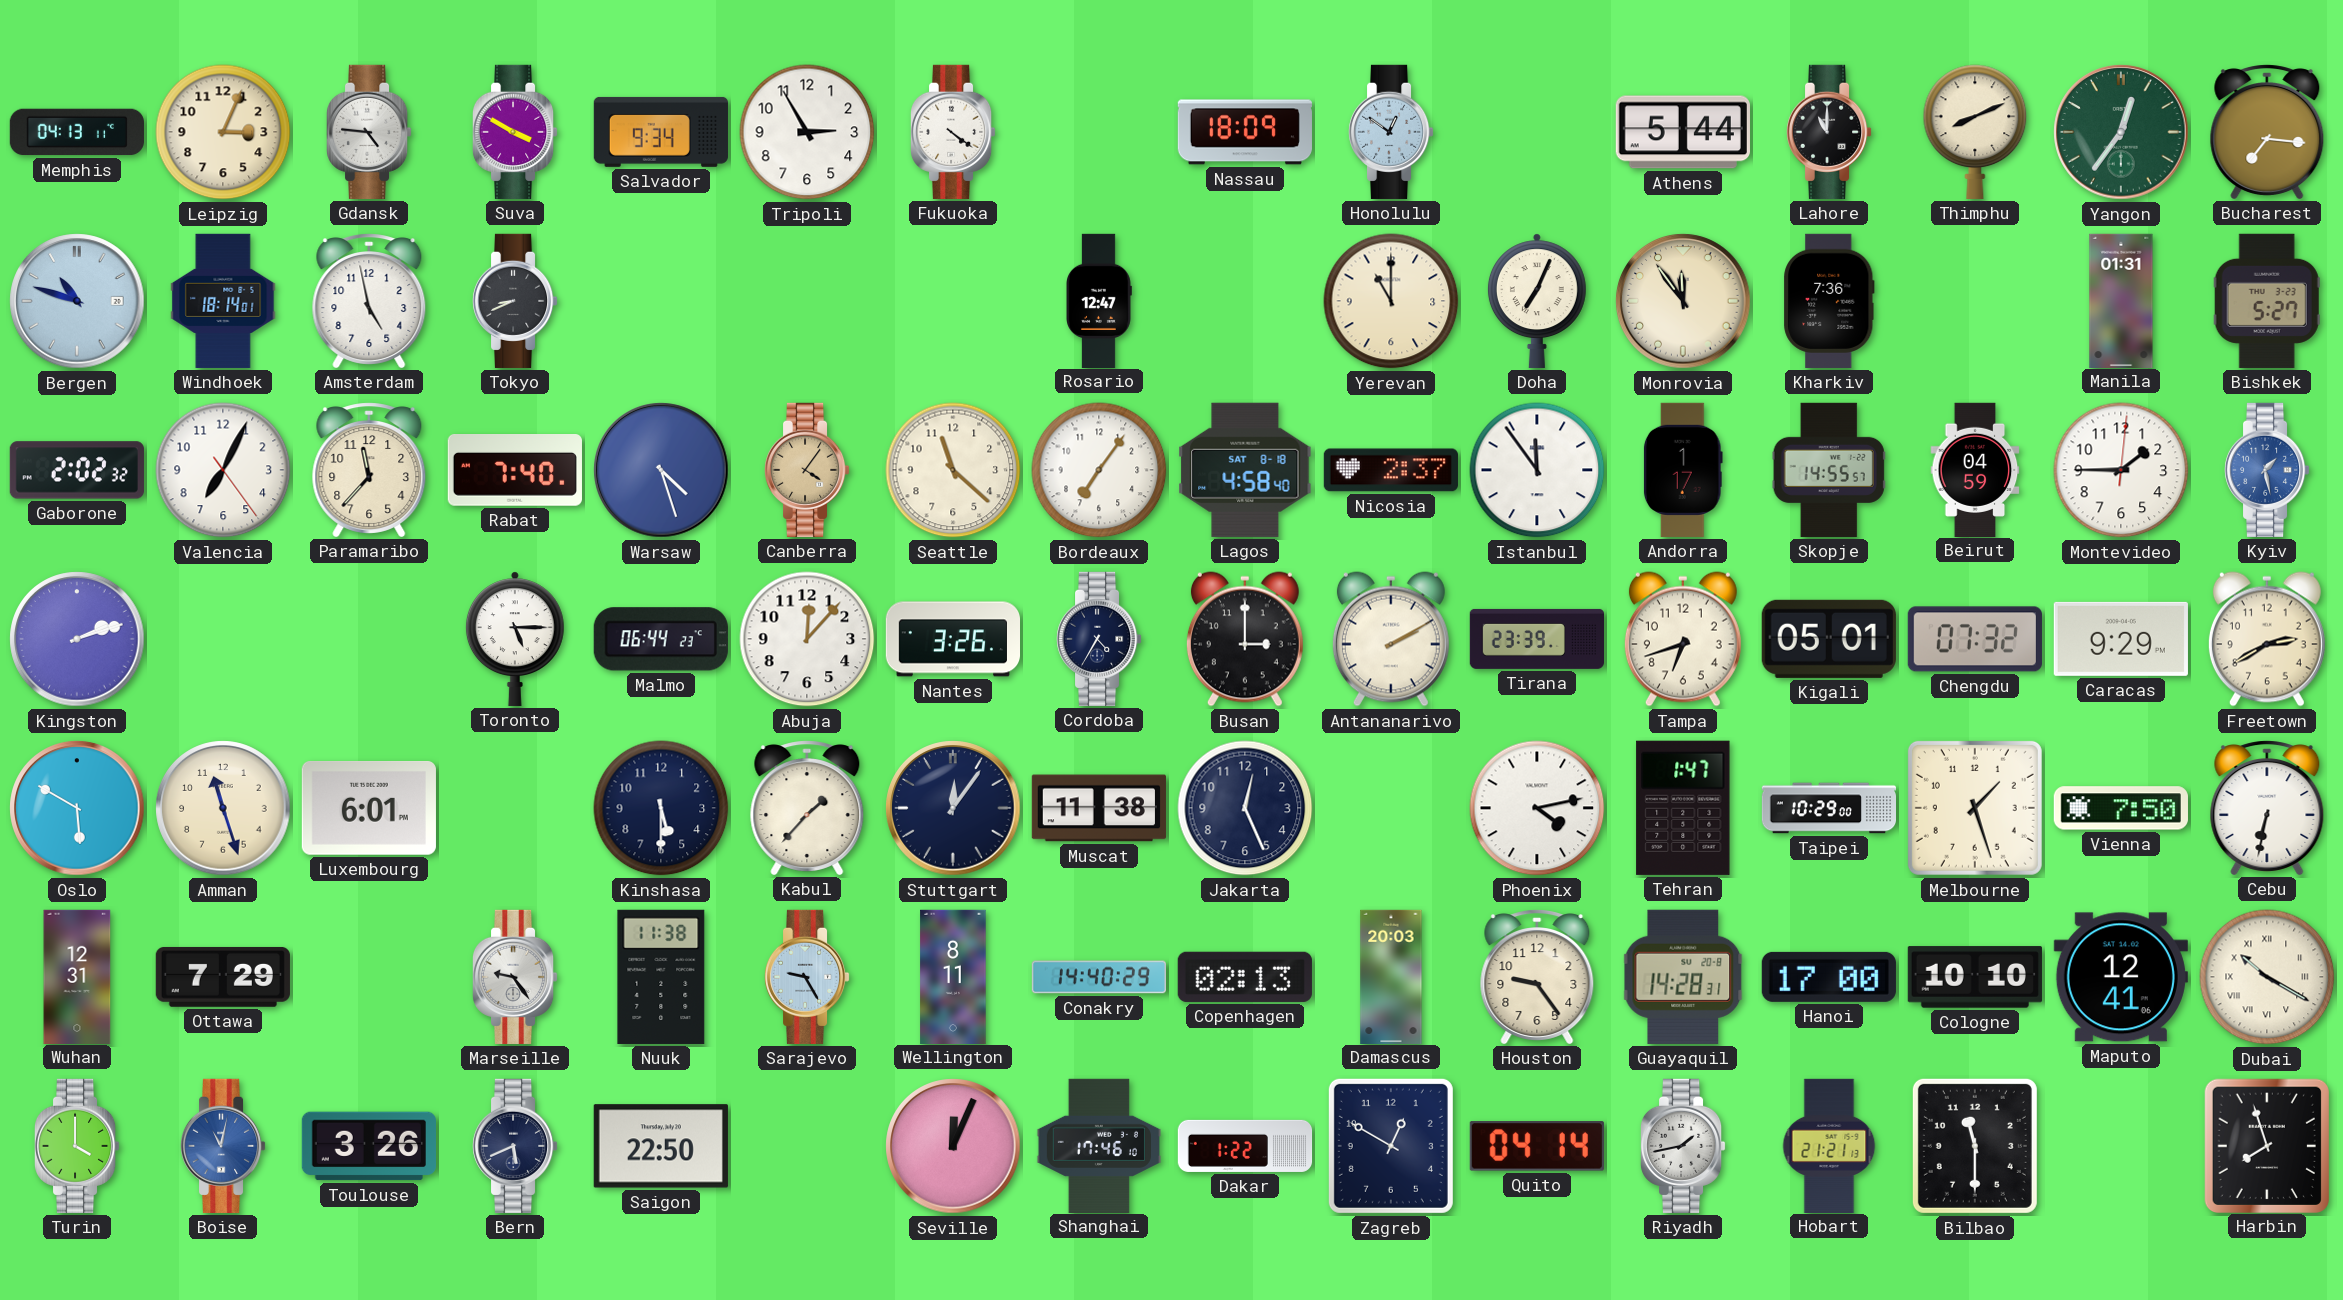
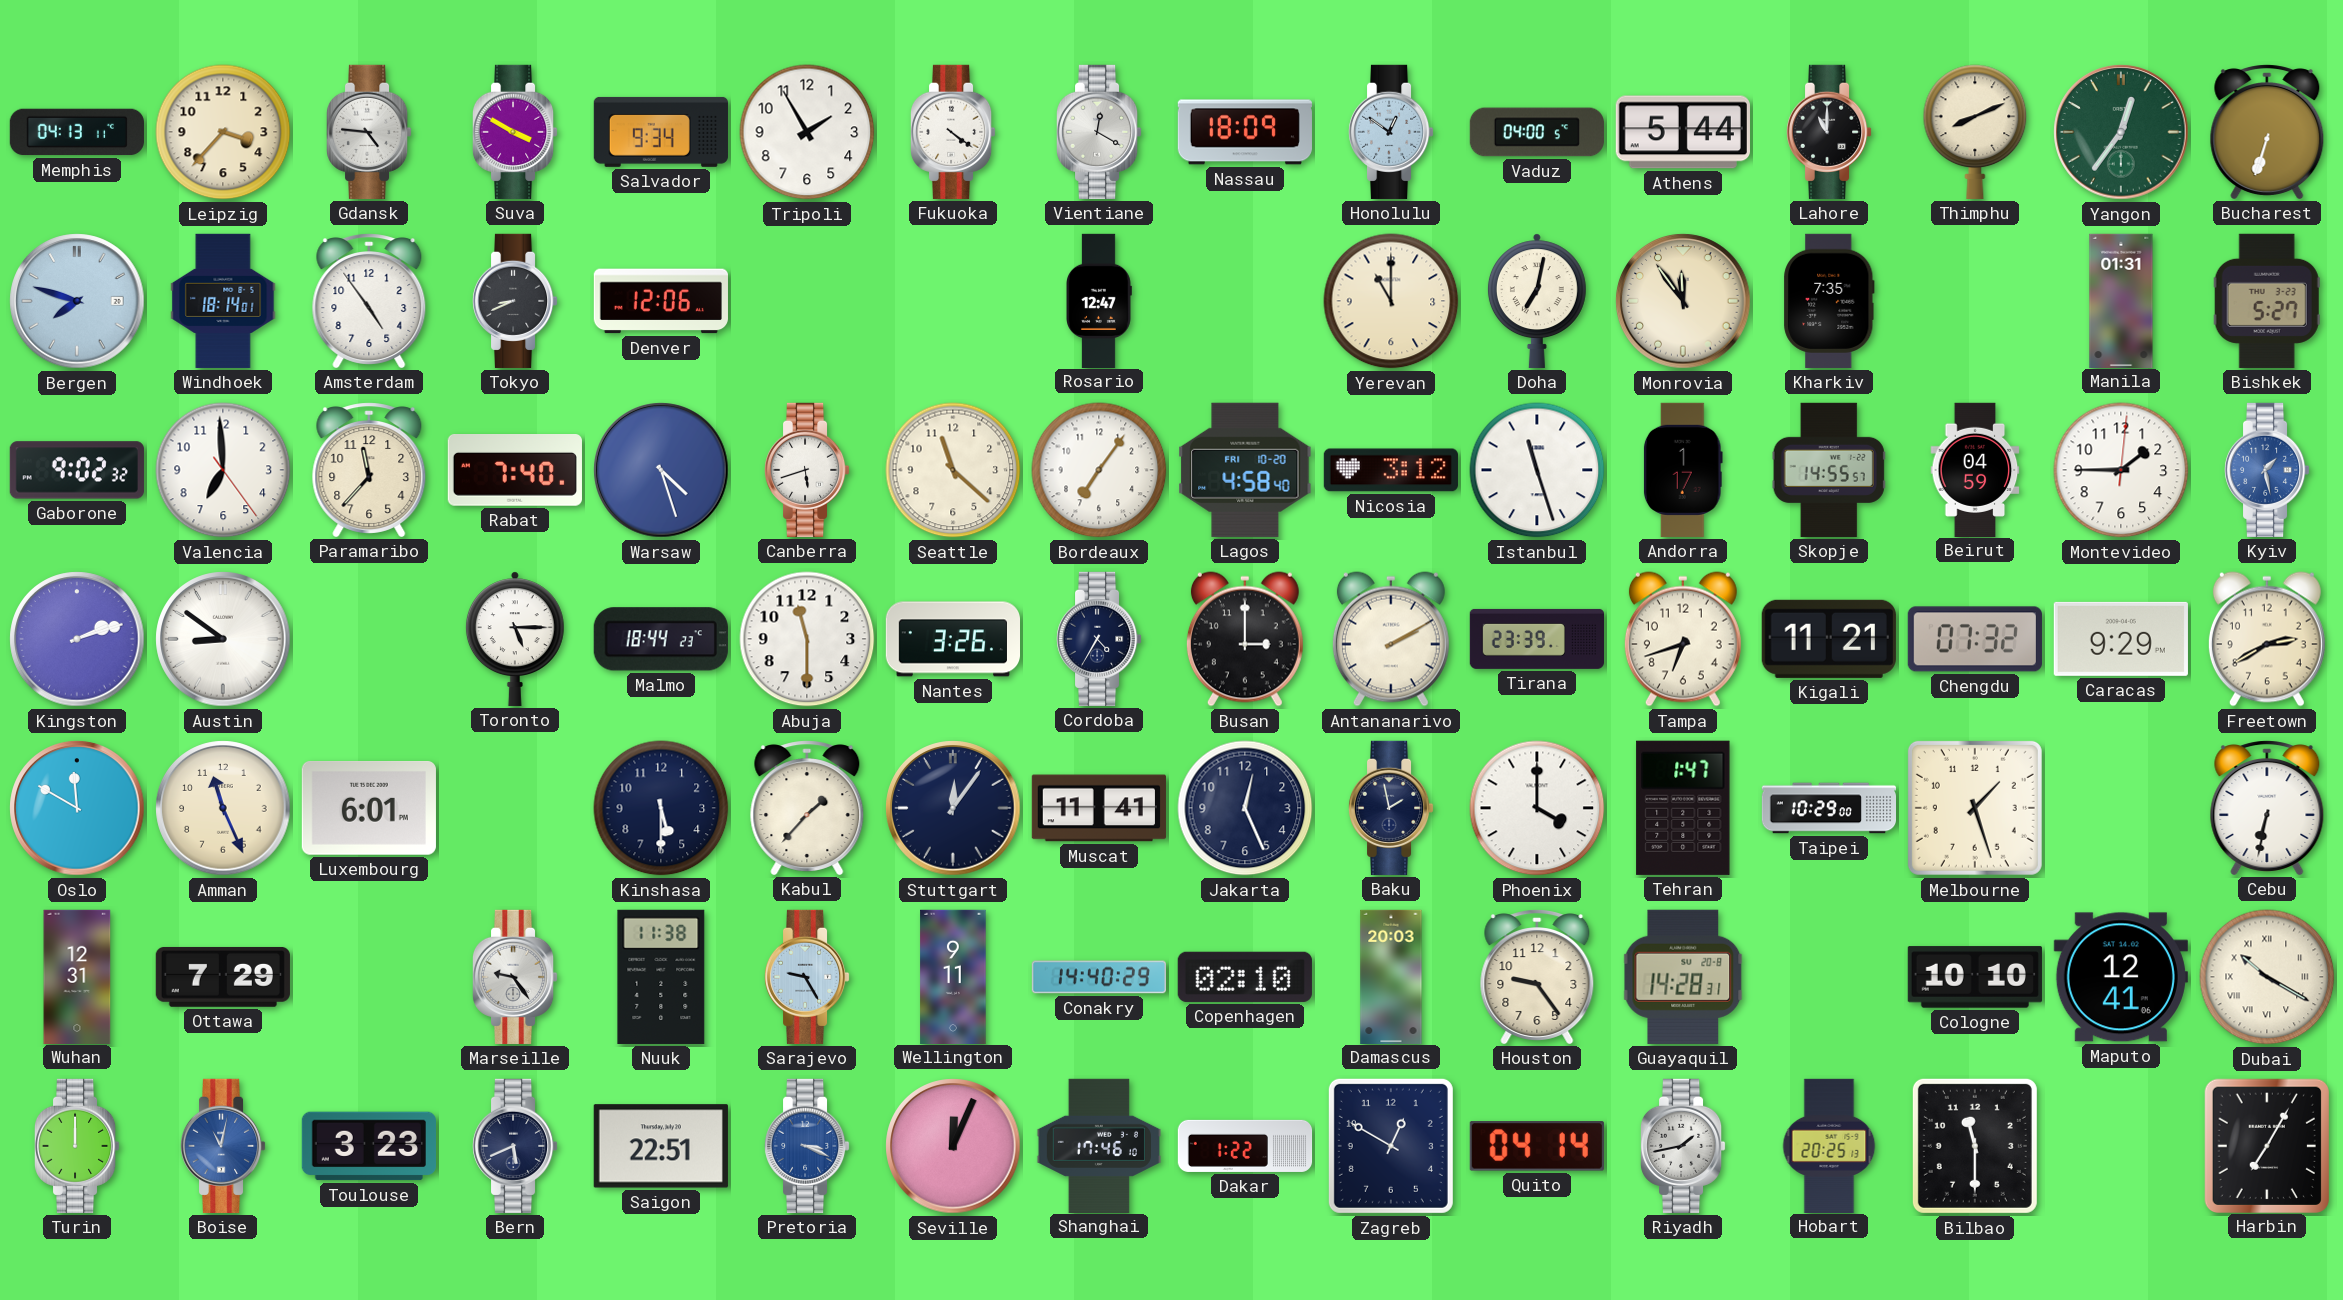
Leipzig: 3:04 -> 3:37 (223, 132)
Tripoli: 2:55 -> 1:55 (807, 132)
Vientiane: none -> 12:20 (1099, 132)
Vaduz: none -> 04:00 (1537, 132)
Bucharest: 7:16 -> 6:33 (2267, 132)
Bergen: 10:48 -> 7:48 (77, 301)
Amsterdam: 4:58 -> 4:54 (369, 301)
Denver: none -> 12:06 (661, 301)
Doha: 7:04 -> 7:02 (1537, 301)
Kharkiv: 7:36 -> 7:35 (1829, 301)
Gaborone: 2:02 -> 9:02 (77, 470)
Valencia: 7:04 -> 6:59 (223, 470)
Canberra: 4:06 -> 5:42 (807, 470)
Canberra dial: champagne -> white (807, 470)
Lagos date: SAT 8-18 -> FRI 10-20 (1245, 470)
Nicosia: 2:37 -> 3:12 (1391, 470)
Istanbul: 11:54 -> 11:27 (1537, 470)
Austin: none -> 8:51 (223, 639)
Malmo: 06:44 -> 18:44 (661, 639)
Abuja: 12:07 -> 11:30 (807, 639)
Kigali: 05:01 -> 11:21 (1829, 639)
Oslo: 5:50 -> 11:50 (77, 808)
Amman: 11:27 -> 11:26 (223, 808)
Muscat: 11:38 -> 11:41 (1099, 808)
Baku: none -> 1:58 (1391, 808)
Phoenix: 4:13 -> 4:00 (1537, 808)
Vienna: 7:50 -> none (2121, 808)
Wellington: 8:11 -> 9:11 (953, 976)
Copenhagen: 02:13 -> 02:10 (1245, 977)
Hanoi: 17:00 -> none (1829, 977)
Turin: 4:00 -> 12:00 (77, 1146)
Toulouse: 3:26 -> 3:23 (369, 1146)
Saigon: 22:50 -> 22:51 (661, 1146)
Pretoria: none -> 3:19 (807, 1146)
Hobart: 21:21 -> 20:25 (1829, 1145)
Harbin: 7:57 -> 7:05 (2266, 1145)
